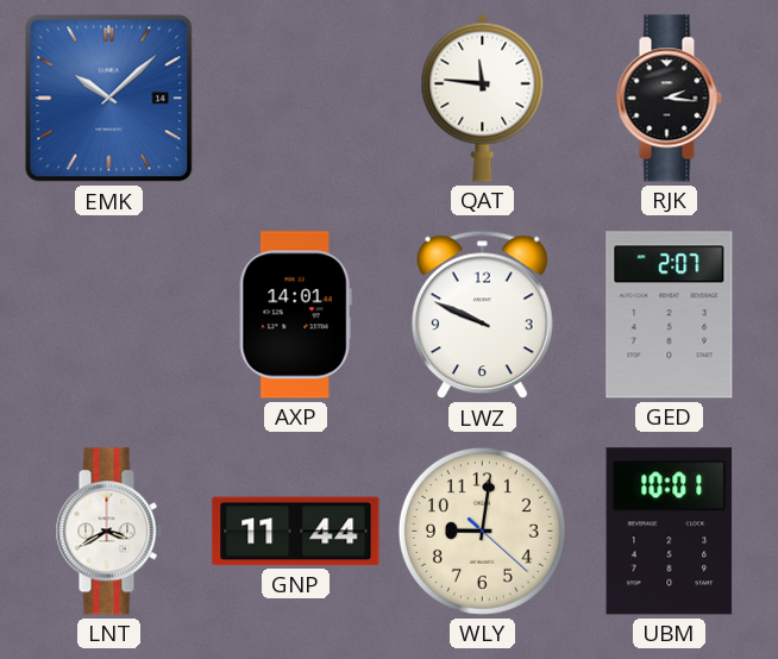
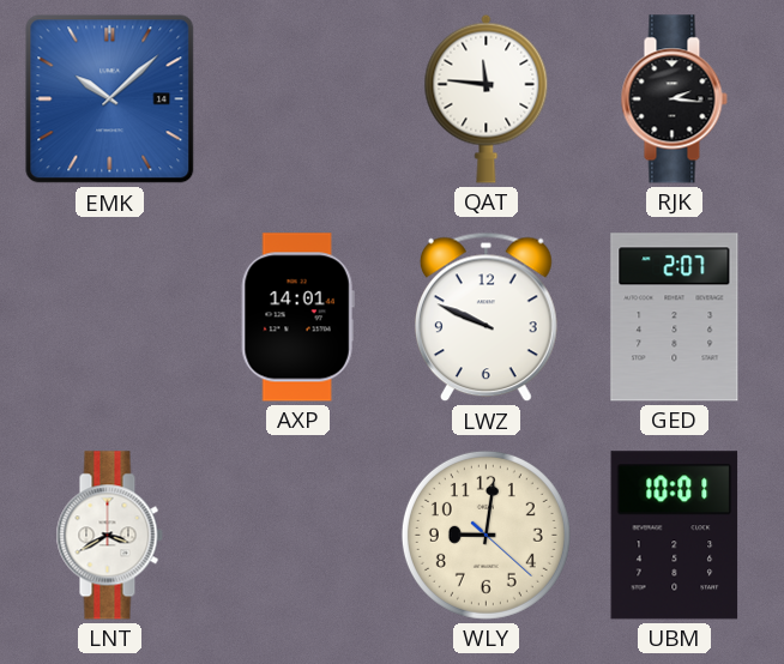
GNP: 11:44 -> none (296, 532)
